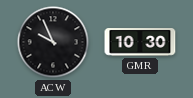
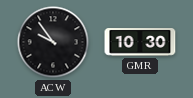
ACW: 9:56 -> 9:54 (53, 42)
